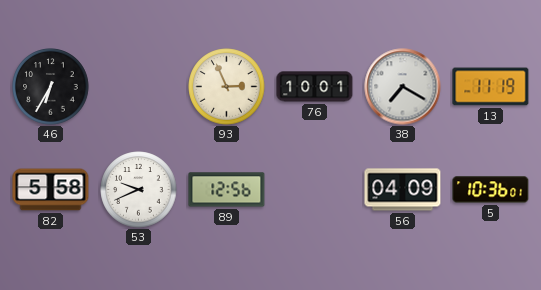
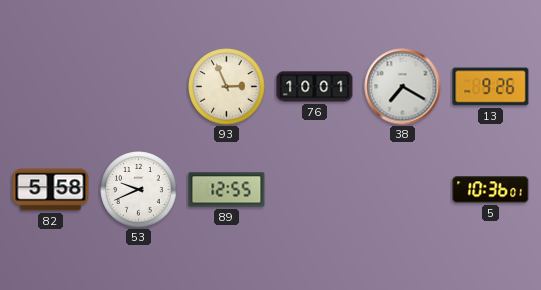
46: 6:35 -> none (51, 87)
13: 11:19 -> 9:26 (491, 87)
89: 12:56 -> 12:55 (227, 190)
56: 04:09 -> none (403, 190)
